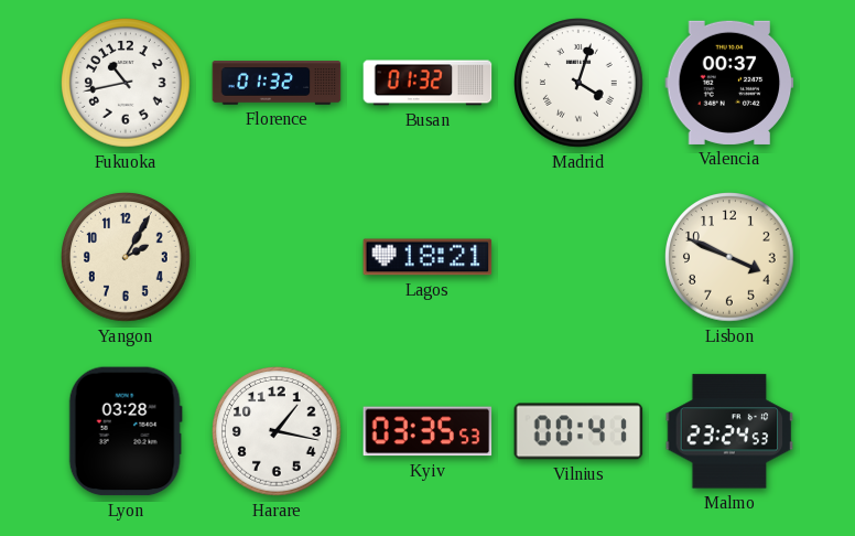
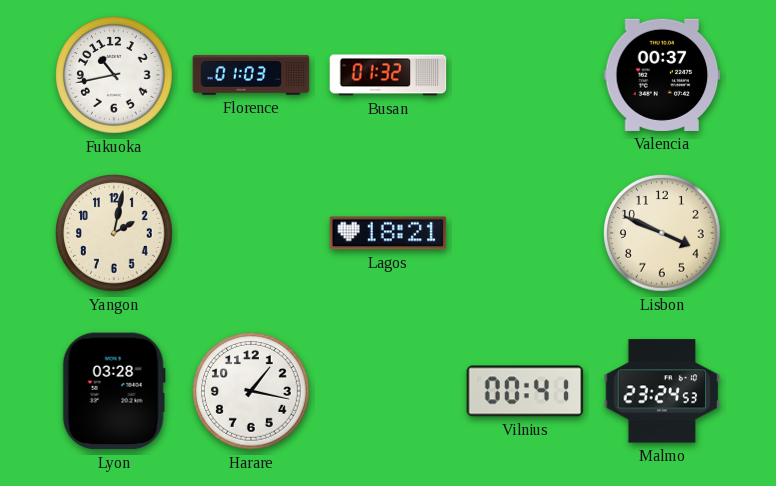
Florence: 01:32 -> 01:03 (251, 75)
Madrid: 4:03 -> none (578, 83)
Yangon: 2:05 -> 2:02 (114, 233)
Kyiv: 03:35 -> none (428, 431)
